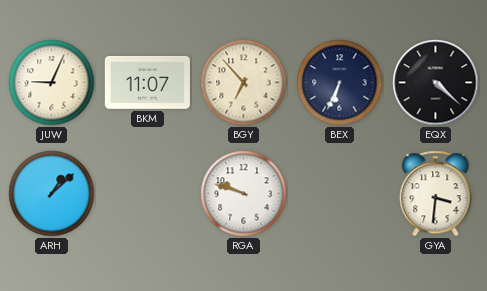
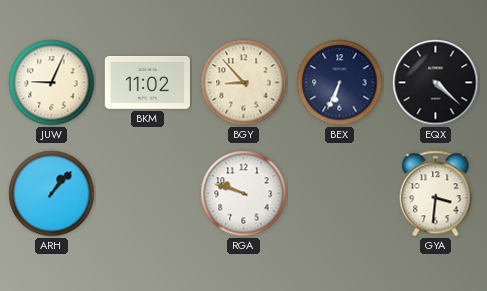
BKM: 11:07 -> 11:02 (147, 83)
BGY: 6:53 -> 8:53 (244, 83)
ARH: 1:08 -> 1:07 (52, 194)
